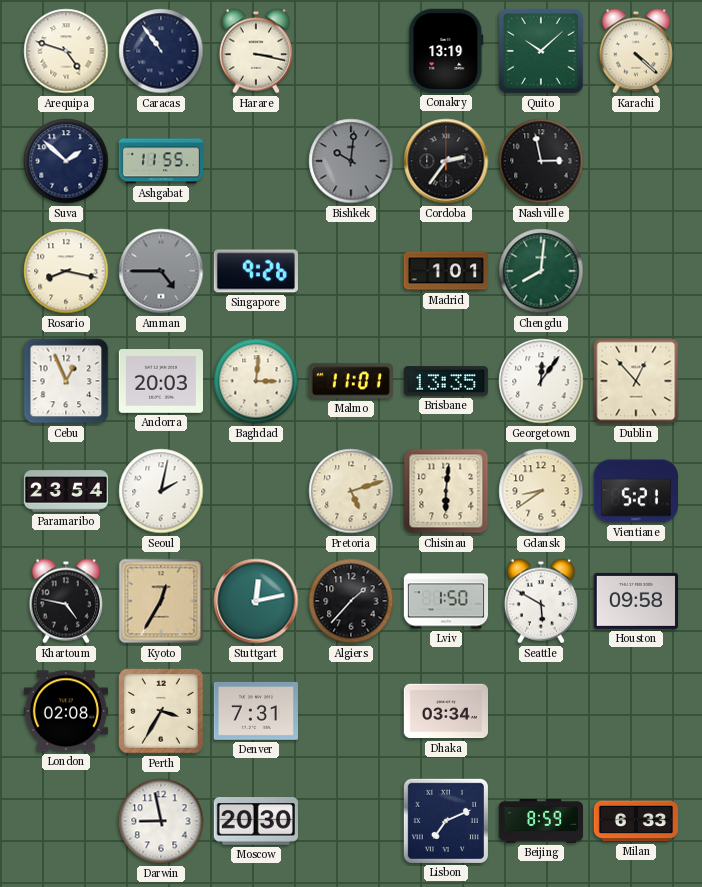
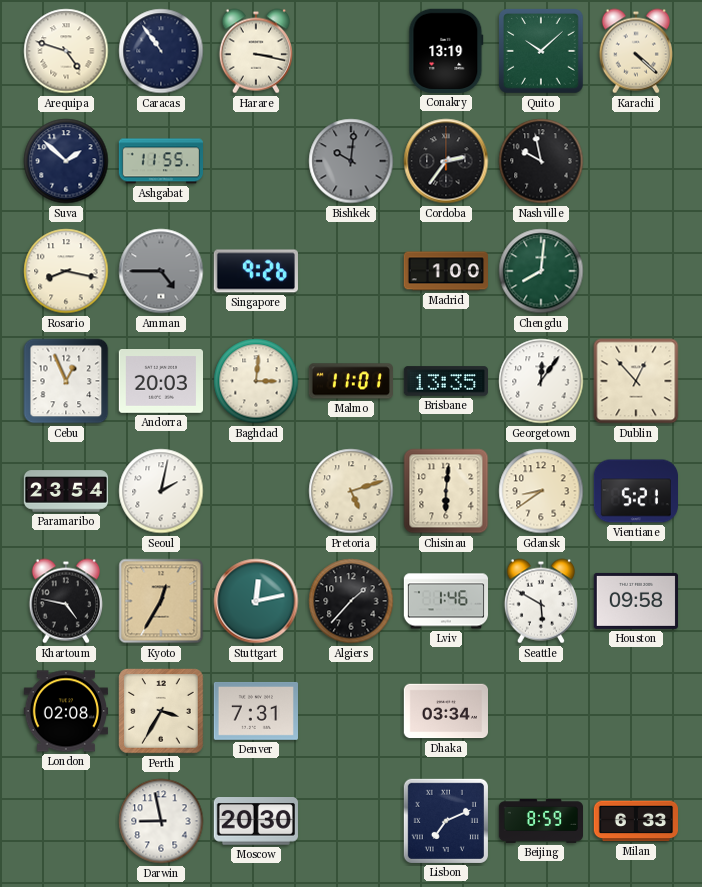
Nashville: 2:58 -> 9:58 (541, 161)
Madrid: 1:01 -> 1:00 (445, 271)
Lviv: 1:50 -> 1:46 (445, 601)
